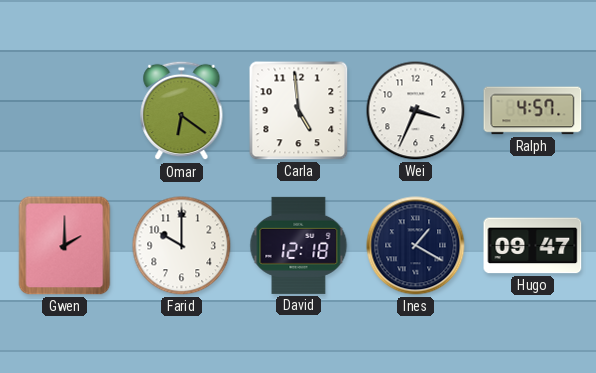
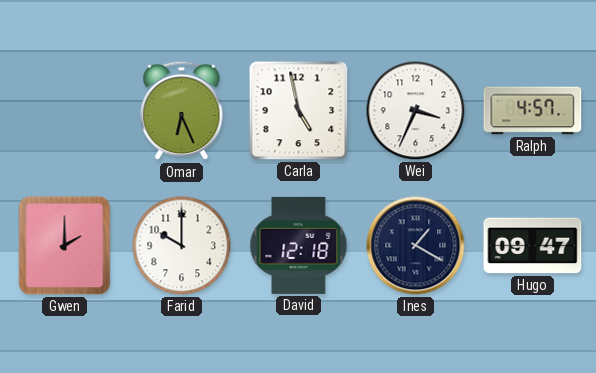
Omar: 6:21 -> 6:26 (182, 111)
Carla: 4:59 -> 4:58 (299, 111)
